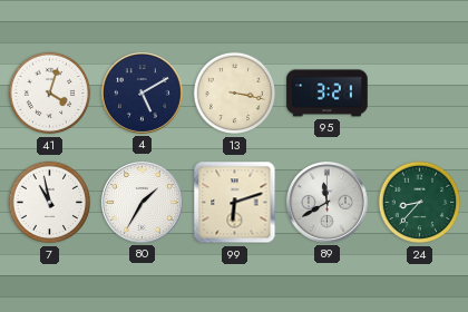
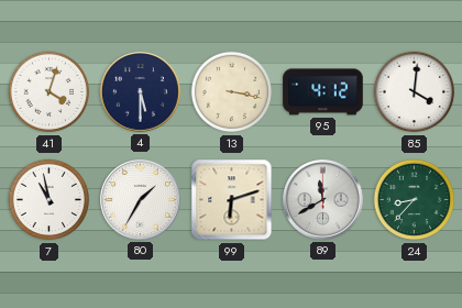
4: 5:10 -> 5:30 (141, 92)
95: 3:21 -> 4:12 (323, 92)
85: none -> 4:01 (415, 92)
